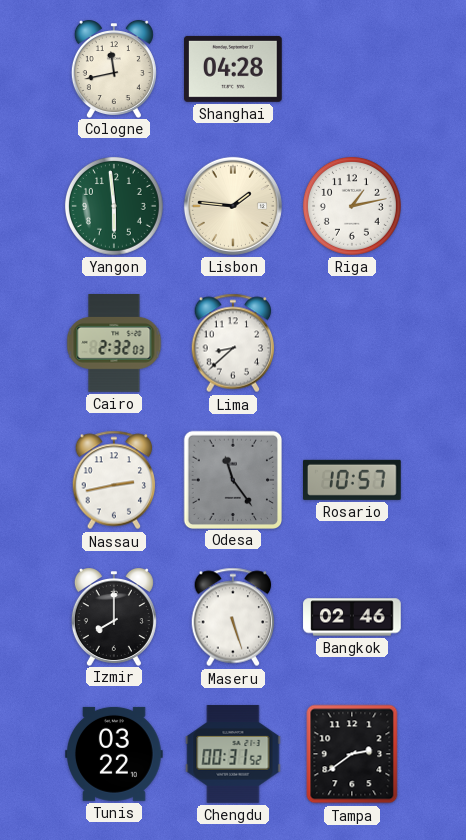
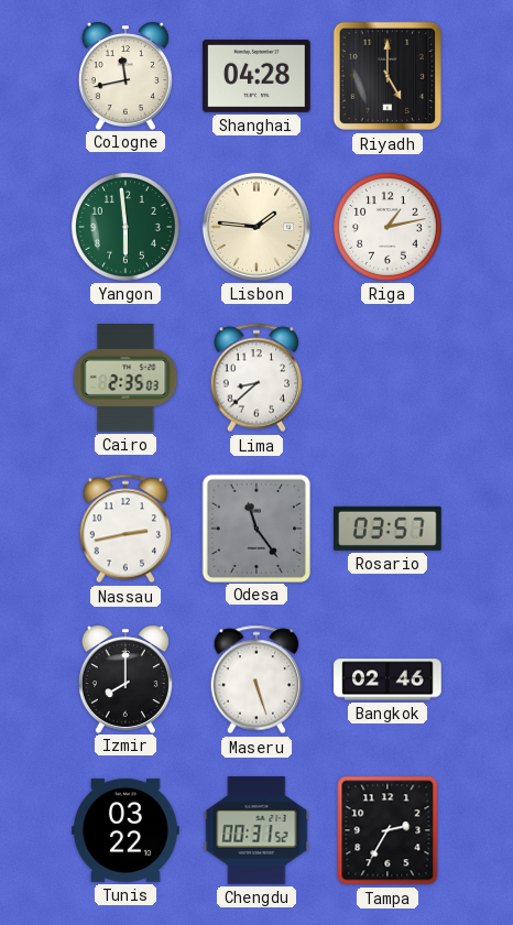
Riyadh: none -> 5:00 (388, 76)
Cairo: 2:32 -> 2:35 (125, 378)
Rosario: 10:57 -> 03:57 (389, 529)
Tampa: 2:39 -> 2:35 (388, 830)
